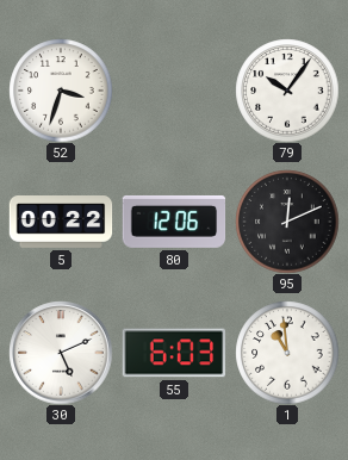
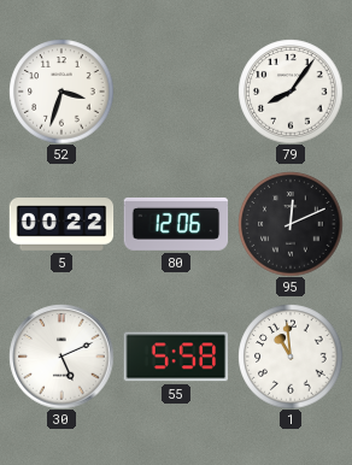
79: 10:06 -> 8:06 (291, 92)
55: 6:03 -> 5:58 (176, 357)
